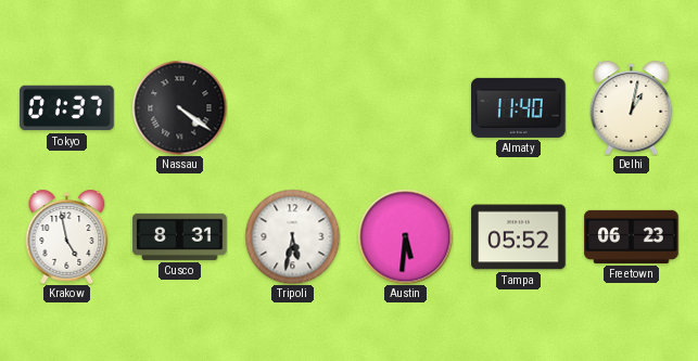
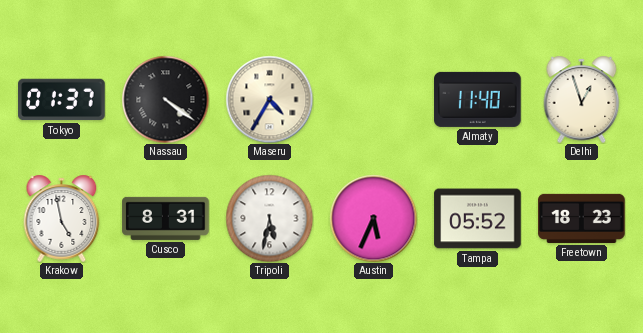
Maseru: none -> 4:35 (269, 99)
Delhi: 1:02 -> 12:57 (582, 99)
Austin: 5:31 -> 5:34 (373, 218)
Freetown: 06:23 -> 18:23 (582, 218)
